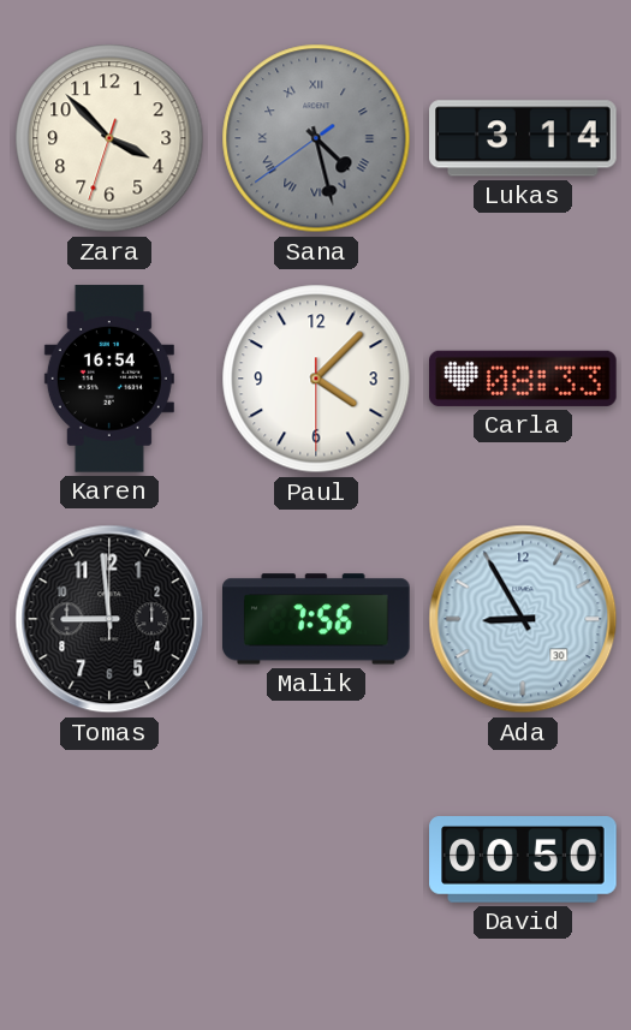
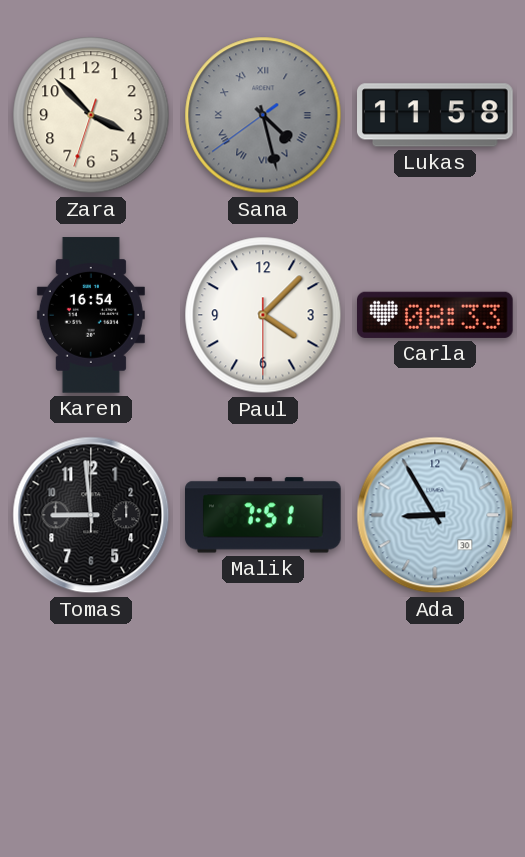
Lukas: 3:14 -> 11:58 (435, 115)
Malik: 7:56 -> 7:51 (264, 515)
David: 00:50 -> none (523, 859)
